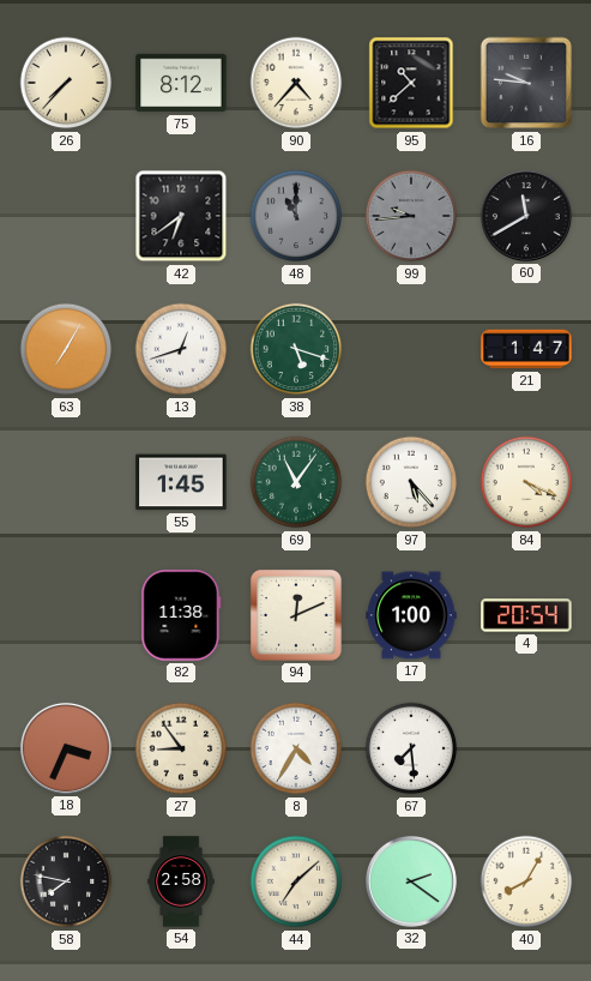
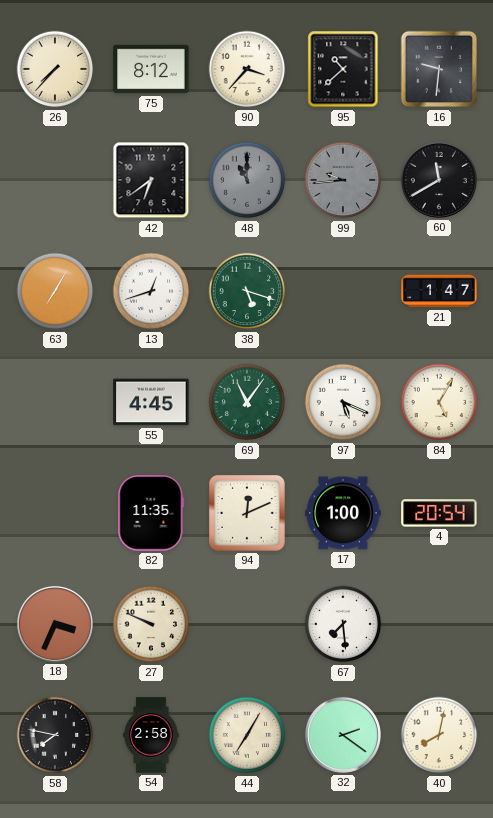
90: 4:37 -> 3:37 (247, 69)
16: 9:46 -> 9:31 (439, 69)
55: 1:45 -> 4:45 (151, 402)
97: 5:23 -> 5:19 (343, 402)
84: 4:19 -> 5:05 (439, 402)
82: 11:38 -> 11:35 (151, 513)
27: 8:54 -> 9:49 (151, 624)
8: 4:35 -> none (296, 748)
44: 7:08 -> 7:05 (247, 735)
40: 8:05 -> 8:02 (439, 735)
